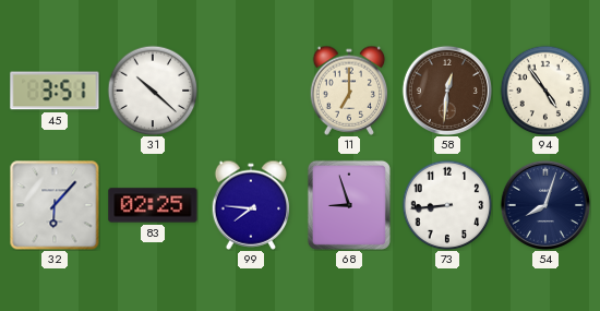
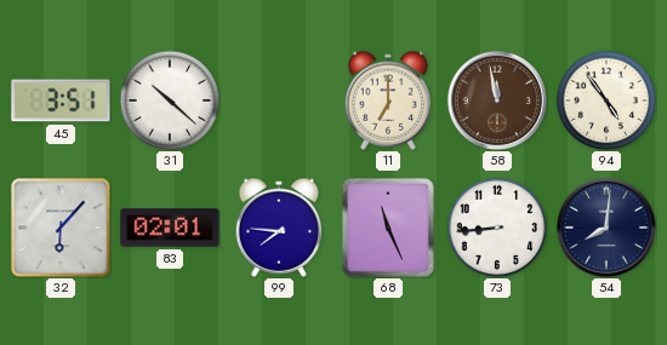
58: 12:31 -> 11:58 (496, 99)
83: 02:25 -> 02:01 (170, 228)
68: 8:57 -> 11:26 (388, 228)
54: 8:03 -> 8:01 (605, 226)
